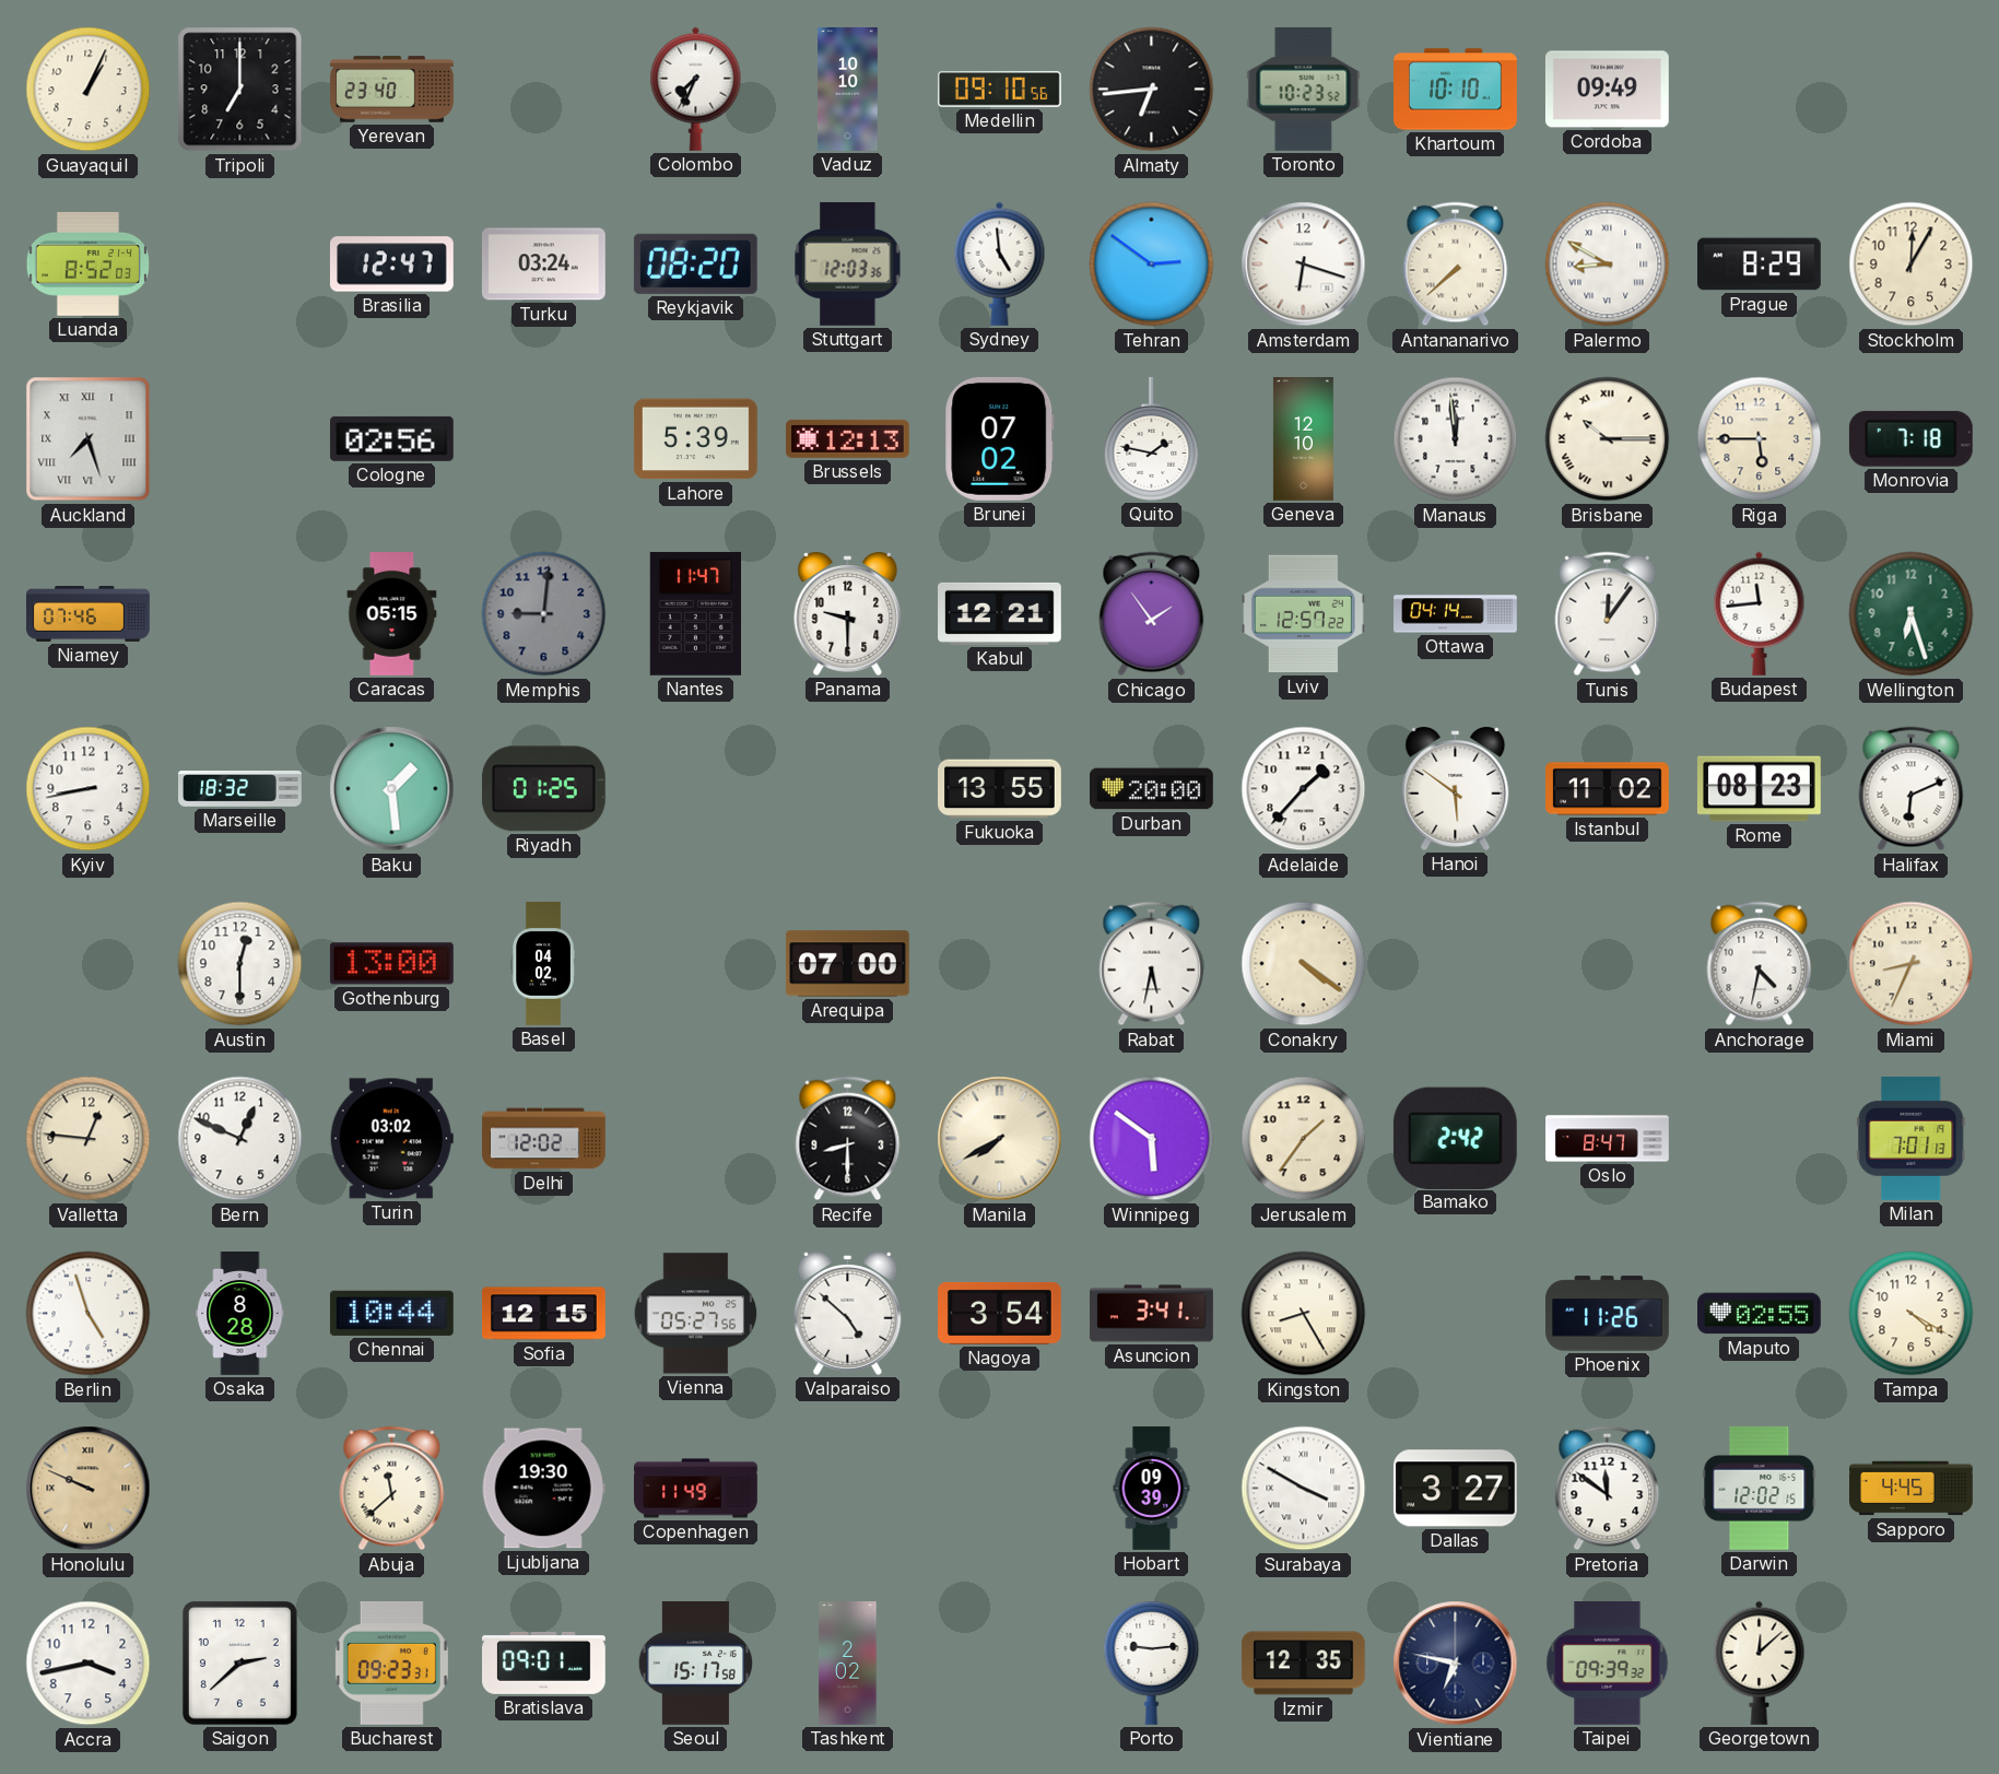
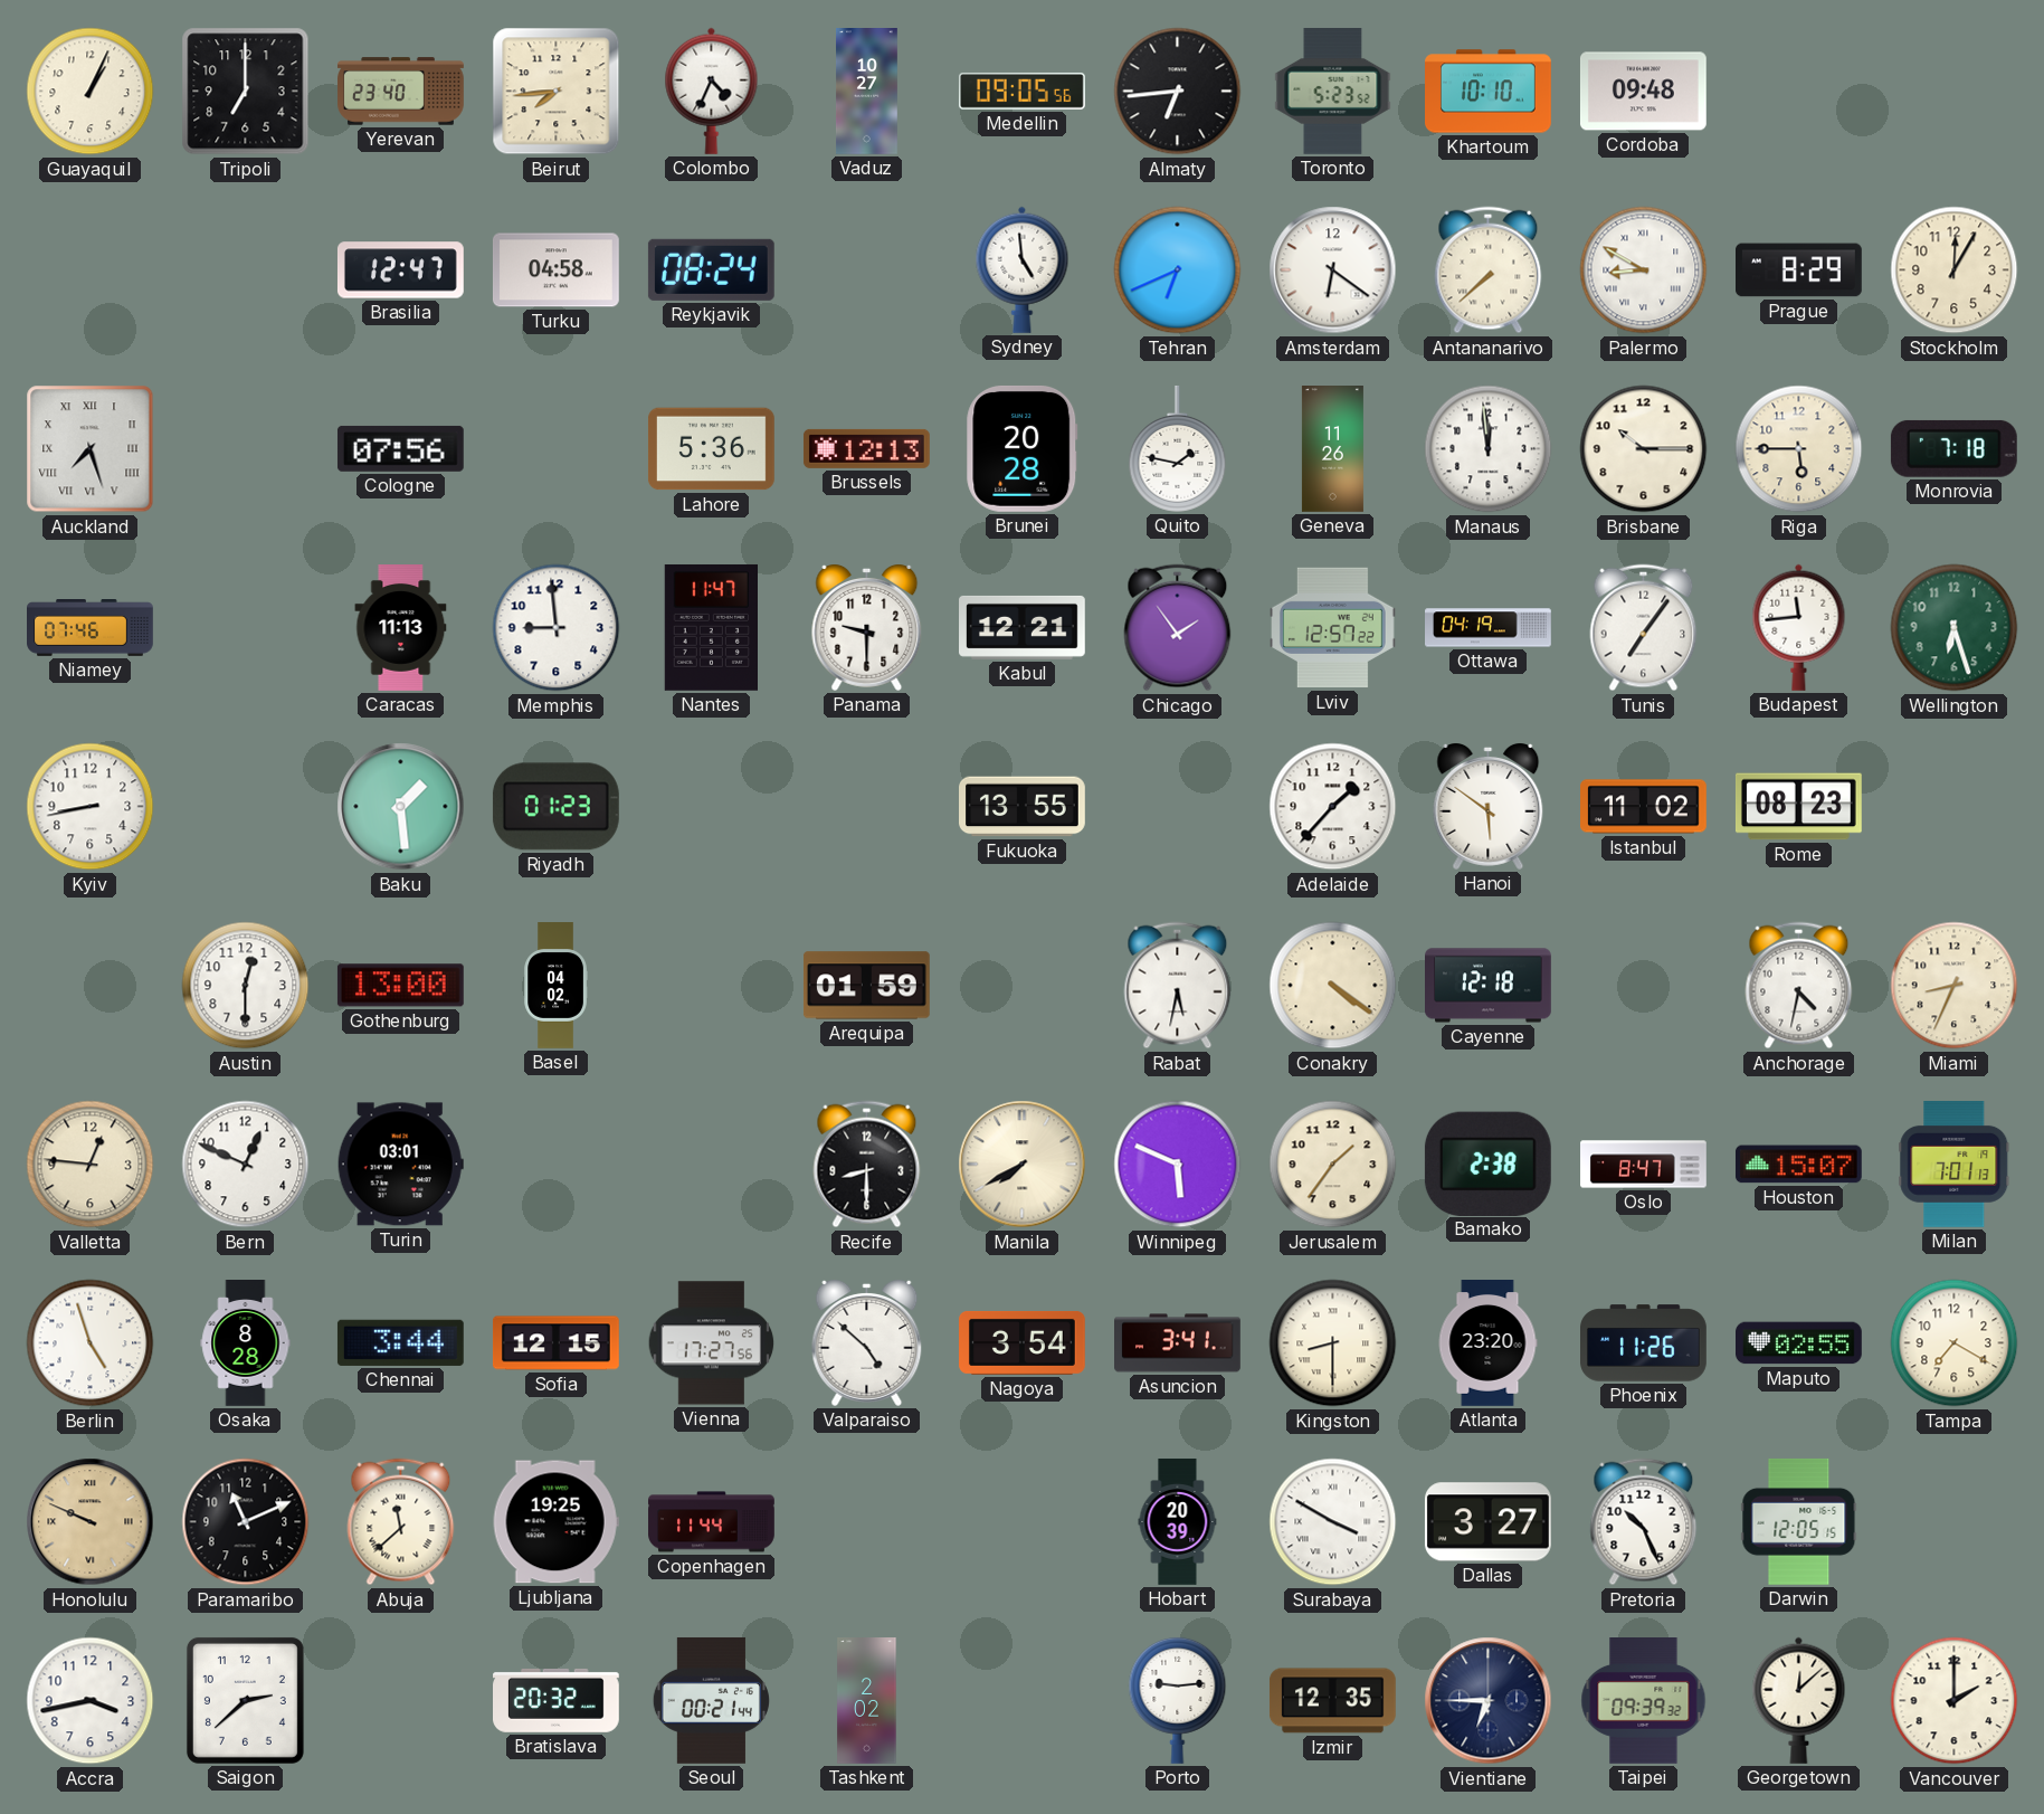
Beirut: none -> 7:44 (557, 92)
Colombo: 7:34 -> 4:34 (712, 91)
Vaduz: 10:10 -> 10:27 (867, 92)
Medellin: 09:10 -> 09:05 (1021, 92)
Toronto: 10:23 -> 5:23 (1333, 92)
Cordoba: 09:49 -> 09:48 (1643, 92)
Luanda: 8:52 -> none (87, 263)
Turku: 03:24 -> 04:58 (555, 270)
Reykjavik: 08:20 -> 08:24 (711, 269)
Stuttgart: 12:03 -> none (848, 263)
Tehran: 2:51 -> 6:41 (1178, 270)
Amsterdam: 6:18 -> 6:21 (1333, 270)
Cologne: 02:56 -> 07:56 (400, 448)
Lahore: 5:39 -> 5:36 (712, 449)
Brunei: 07:02 -> 20:28 (1023, 448)
Geneva: 12:10 -> 11:26 (1332, 449)
Brisbane numerals: Roman -> Arabic (1644, 449)
Caracas: 05:15 -> 11:13 (401, 628)
Memphis: 9:01 -> 8:59 (557, 628)
Memphis dial: grey -> white (557, 628)
Ottawa: 04:14 -> 04:19 (1489, 628)
Tunis: 12:06 -> 7:06 (1644, 628)
Marseille: 18:32 -> none (240, 789)
Riyadh: 01:25 -> 01:23 (555, 807)
Durban: 20:00 -> none (1152, 789)
Halifax: 6:11 -> none (1912, 789)
Arequipa: 07:00 -> 01:59 (866, 986)
Cayenne: none -> 12:18 (1489, 986)
Turin: 03:02 -> 03:01 (400, 1165)
Delhi: 12:02 -> none (544, 1139)
Winnipeg: 5:51 -> 5:49 (1178, 1165)
Bamako: 2:42 -> 2:38 (1487, 1164)
Houston: none -> 15:07 (1798, 1165)
Chennai: 10:44 -> 3:44 (400, 1342)
Vienna: 05:27 -> 17:27 (712, 1343)
Kingston: 8:25 -> 8:30 (1333, 1343)
Atlanta: none -> 23:20 (1487, 1343)
Tampa: 4:20 -> 7:20 (1955, 1343)
Paramaribo: none -> 11:11 (246, 1522)
Ljubljana: 19:30 -> 19:25 (555, 1522)
Copenhagen: 11:49 -> 11:44 (712, 1522)
Hobart: 09:39 -> 20:39 (1178, 1522)
Pretoria: 11:51 -> 10:26 (1644, 1522)
Darwin: 12:02 -> 12:05 (1799, 1521)
Sapporo: 4:45 -> none (1912, 1489)
Bucharest: 09:23 -> none (391, 1663)
Bratislava: 09:01 -> 20:32 (557, 1700)
Seoul: 15:17 -> 00:21 (711, 1700)
Vientiane: 6:47 -> 6:45 (1489, 1701)
Vancouver: none -> 2:00 (1955, 1701)
